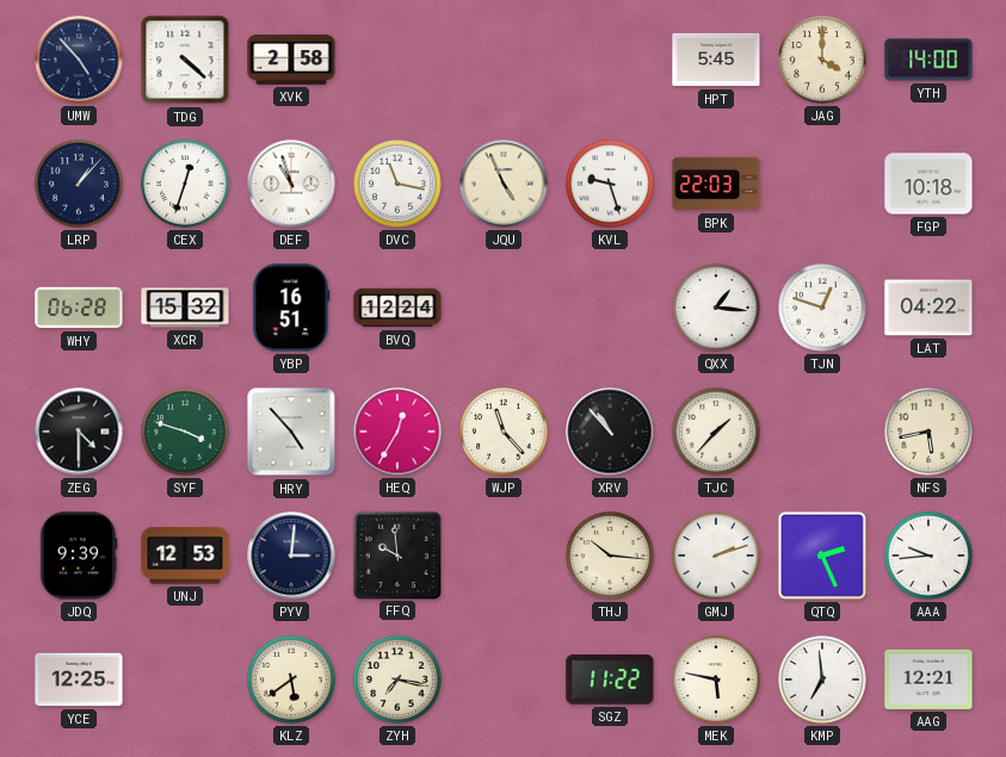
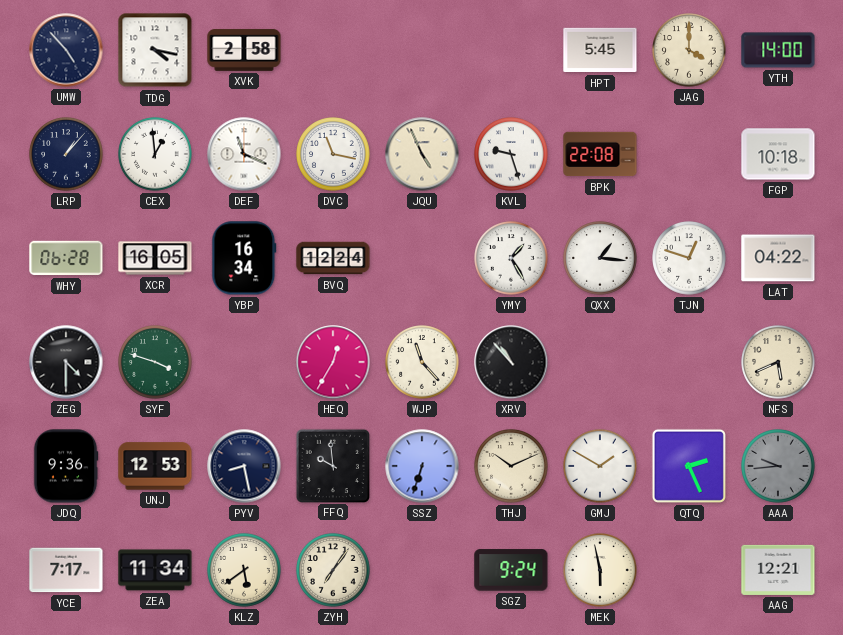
TDG: 4:22 -> 4:17 (155, 50)
CEX: 12:33 -> 12:59 (155, 154)
DEF: 10:57 -> 11:19 (244, 154)
BPK: 22:03 -> 22:08 (600, 154)
XCR: 15:32 -> 16:05 (155, 258)
YBP: 16:51 -> 16:34 (244, 258)
YMY: none -> 1:25 (511, 258)
HRY: 4:53 -> none (291, 432)
TJC: 1:37 -> none (716, 432)
NFS: 5:43 -> 5:41 (778, 362)
JDQ: 9:39 -> 9:36 (66, 466)
PYV: 3:01 -> 8:28 (244, 466)
SSZ: none -> 6:33 (422, 466)
THJ: 10:16 -> 10:11 (511, 466)
GMJ: 2:12 -> 1:50 (600, 466)
AAA dial: white -> grey (778, 466)
YCE: 12:25 -> 7:17 (66, 570)
ZEA: none -> 11:34 (155, 570)
ZYH: 7:17 -> 7:06 (333, 570)
SGZ: 11:22 -> 9:24 (511, 570)
MEK: 5:47 -> 5:58 (600, 570)
KMP: 6:59 -> none (822, 680)
